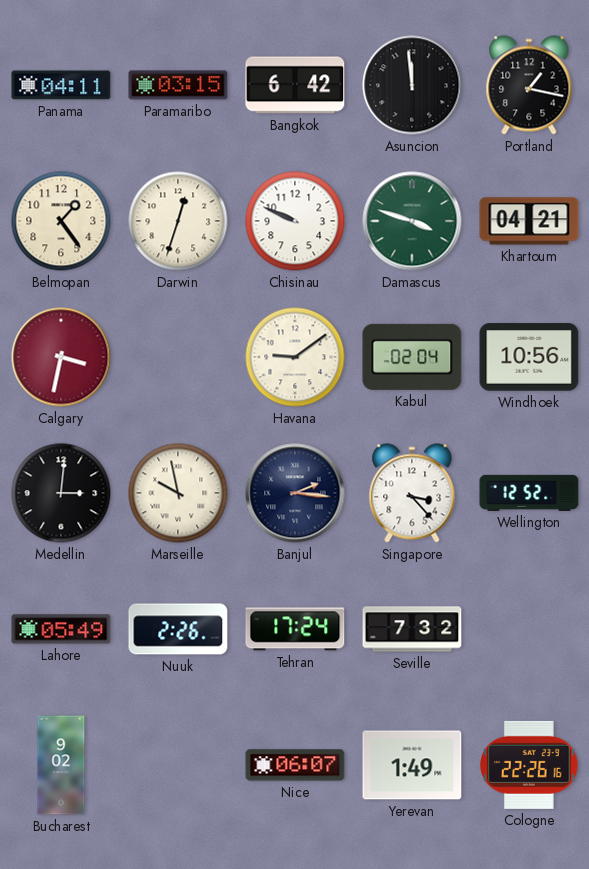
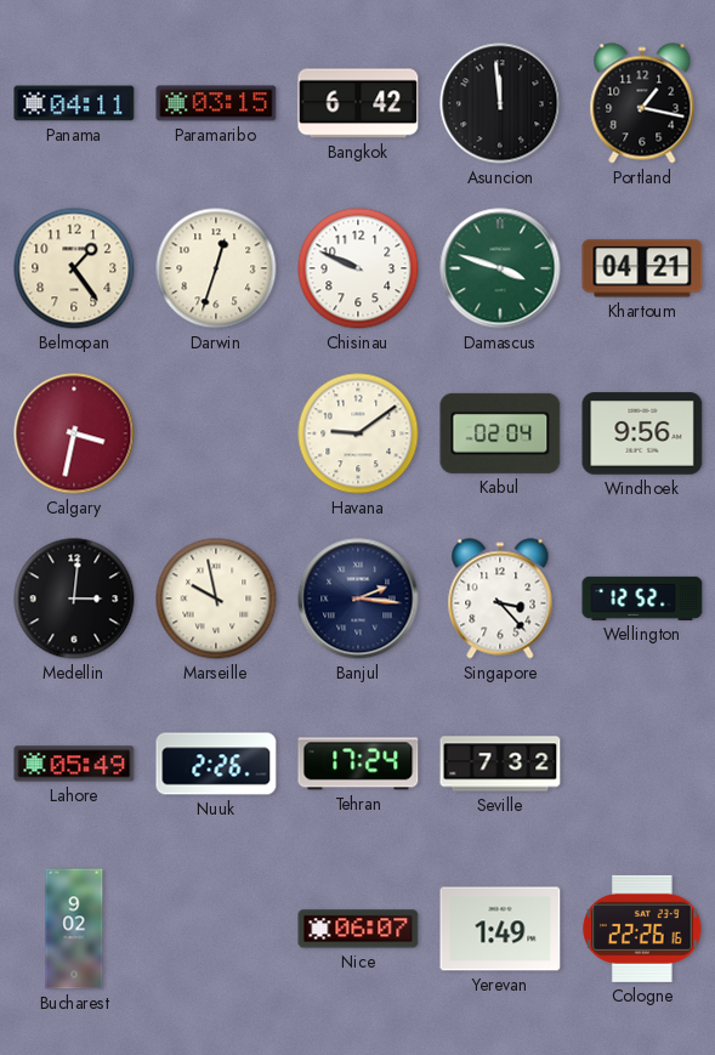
Windhoek: 10:56 -> 9:56 (642, 433)
